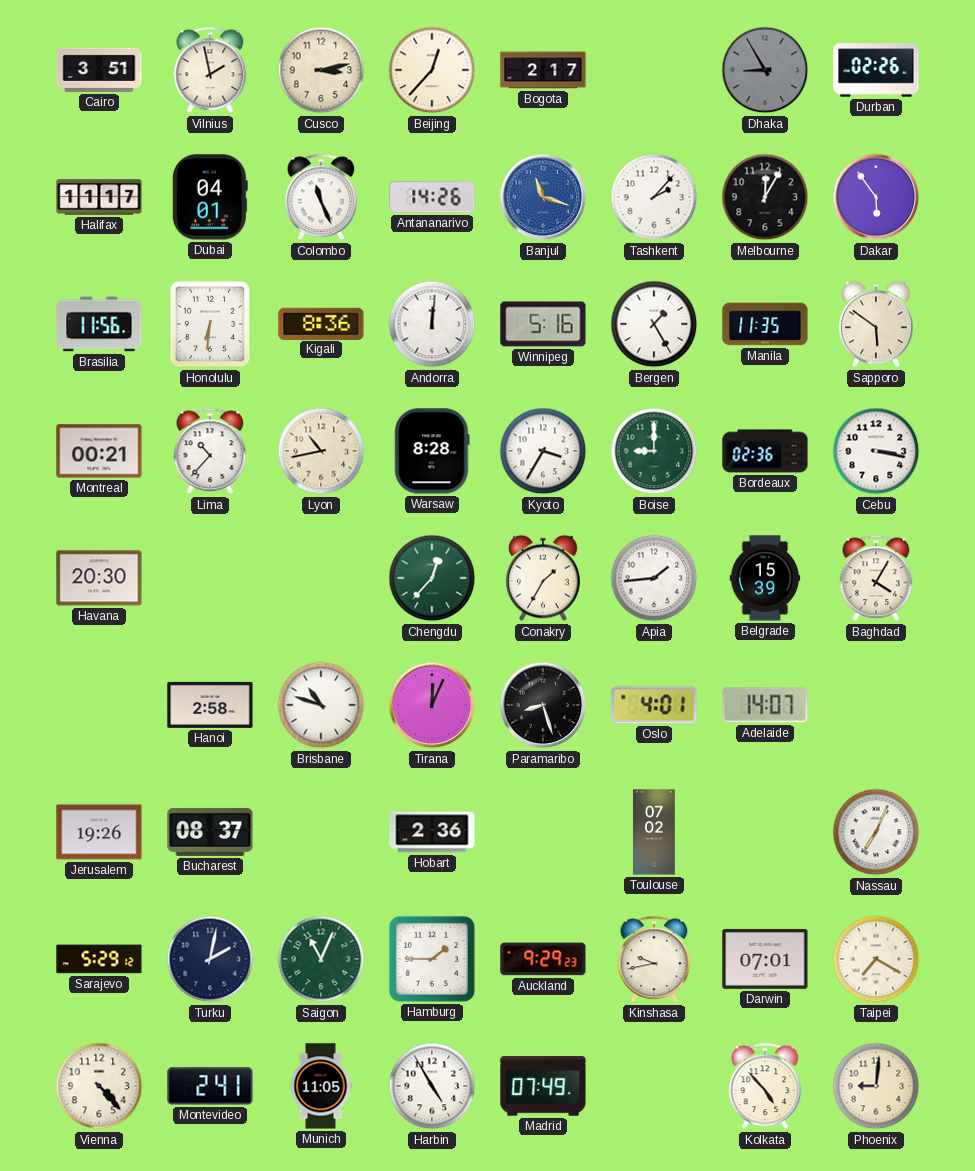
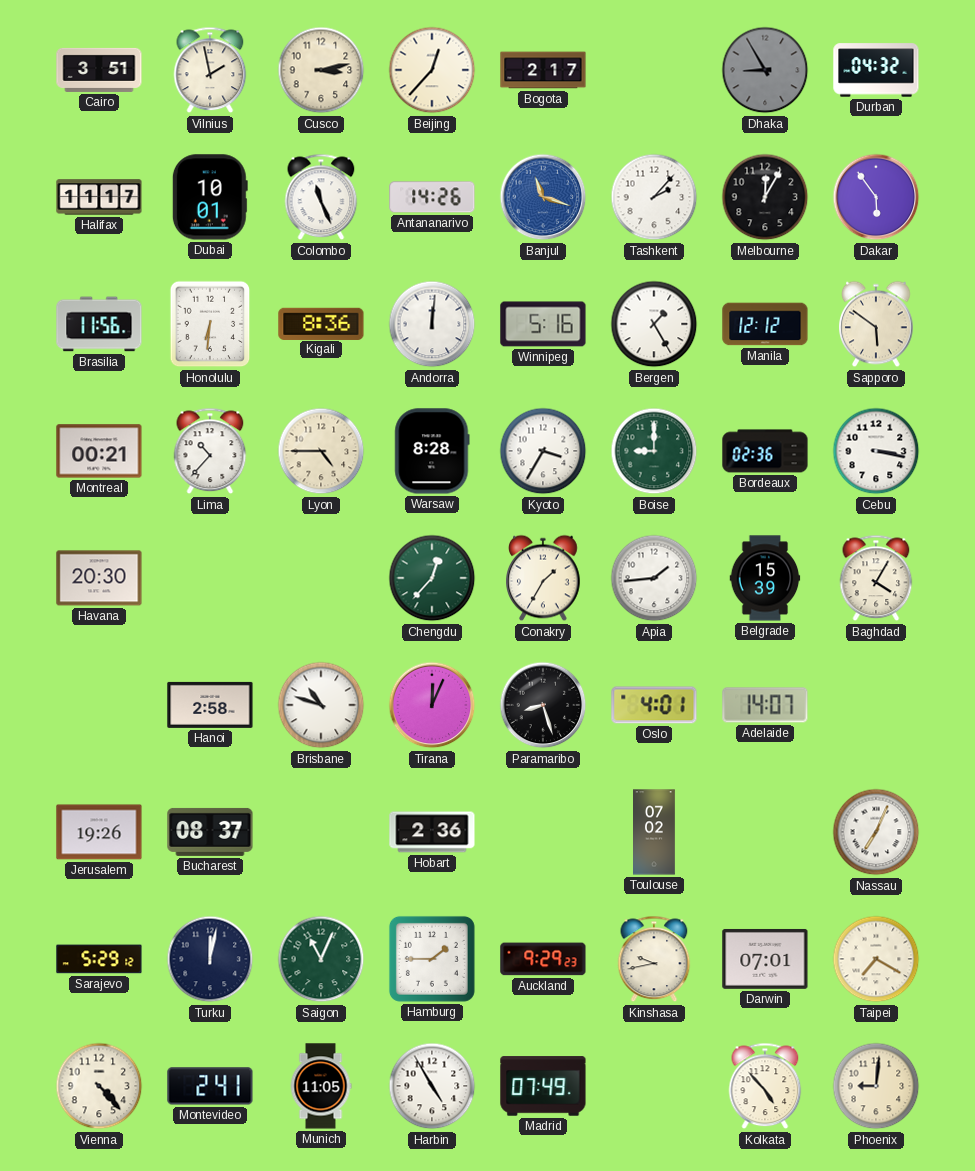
Durban: 02:26 -> 04:32 (876, 70)
Dubai: 04:01 -> 10:01 (210, 197)
Manila: 11:35 -> 12:12 (765, 324)
Lyon: 10:43 -> 4:45 (321, 451)
Turku: 2:02 -> 12:02 (210, 959)
